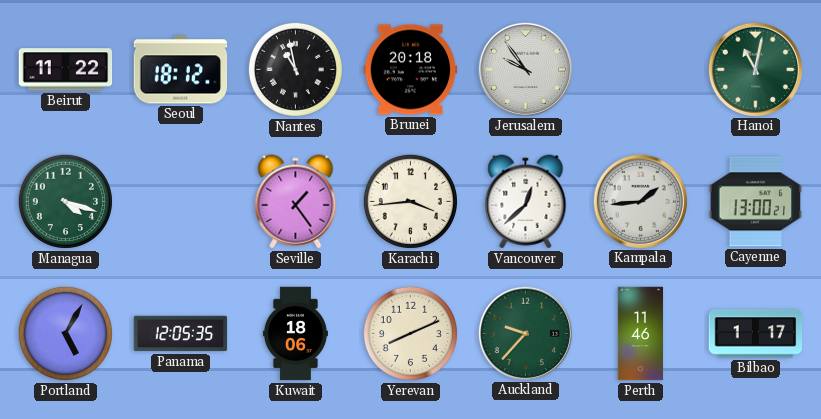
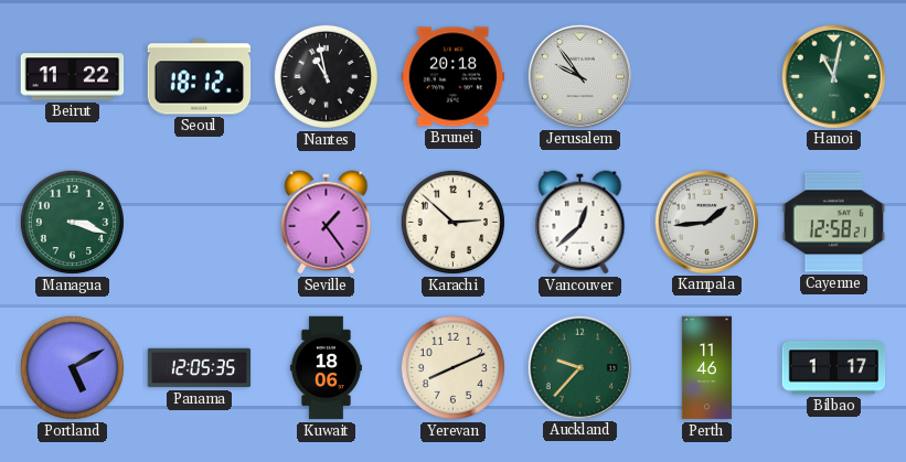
Managua: 4:18 -> 3:18 (72, 222)
Karachi: 3:44 -> 2:52 (452, 222)
Cayenne: 13:00 -> 12:58 (834, 223)
Portland: 5:05 -> 5:10 (72, 367)
